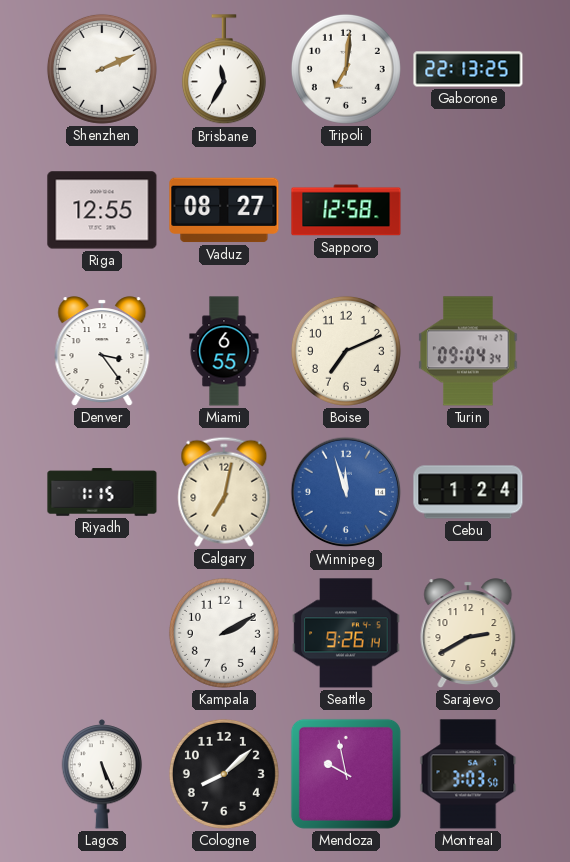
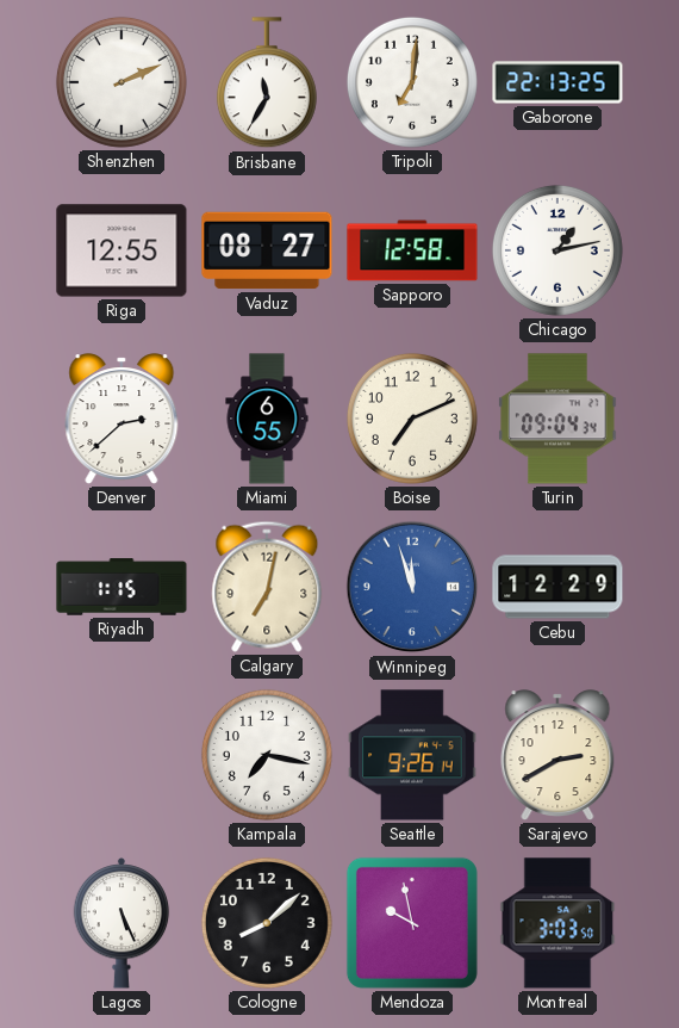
Chicago: none -> 1:13 (557, 250)
Denver: 3:24 -> 2:38 (122, 419)
Cebu: 1:24 -> 12:29 (557, 587)
Kampala: 2:10 -> 7:17 (267, 755)
